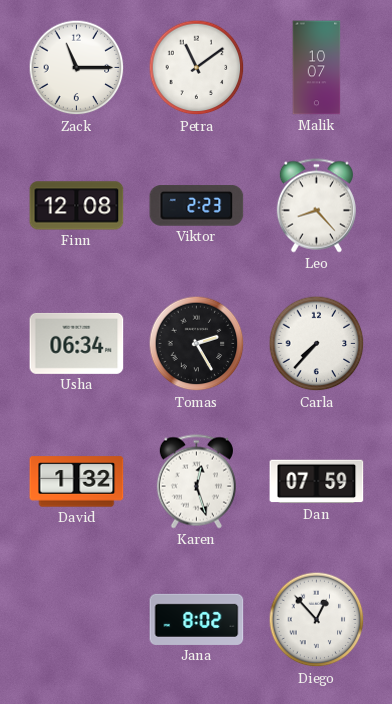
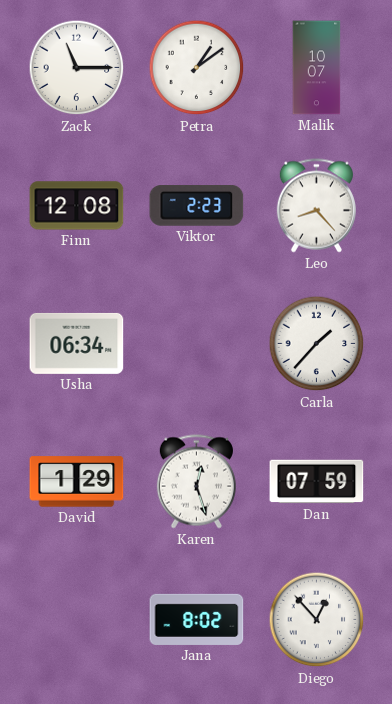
Petra: 11:09 -> 1:09 (197, 68)
Tomas: 2:25 -> none (197, 344)
Carla: 7:37 -> 1:37 (317, 344)
David: 1:32 -> 1:29 (77, 482)
